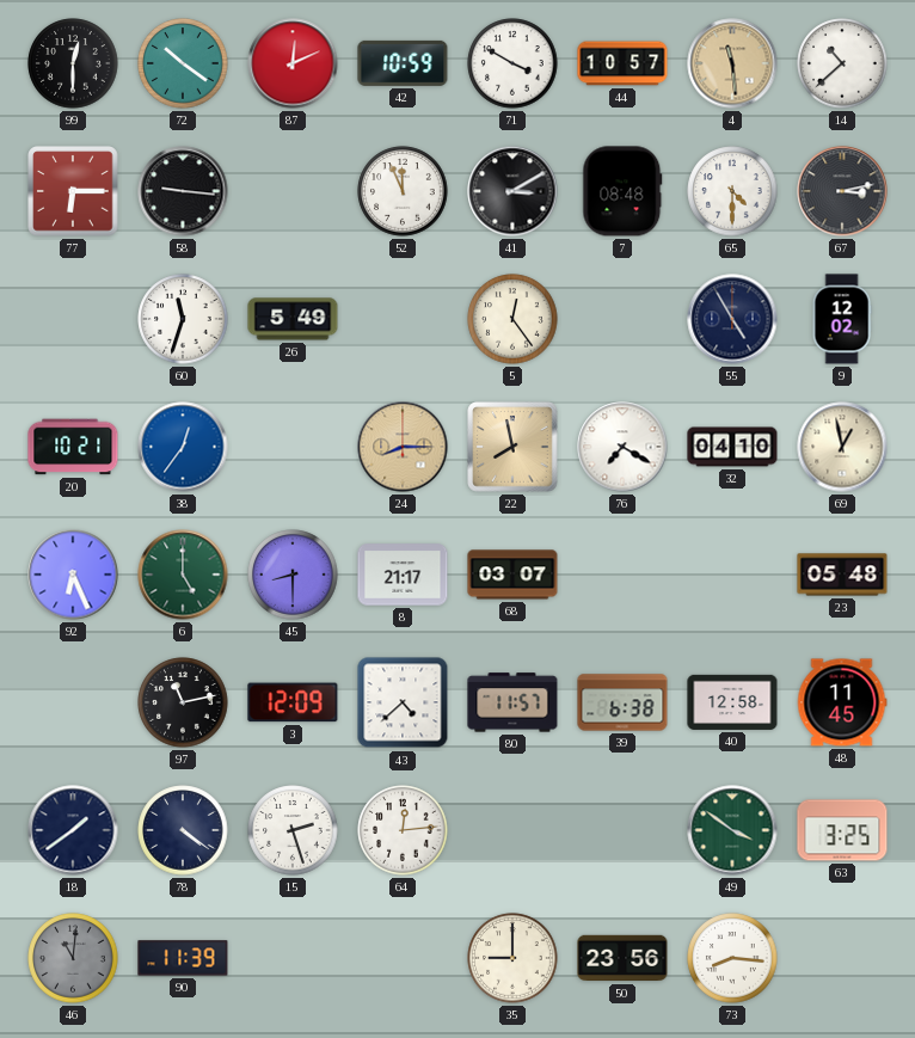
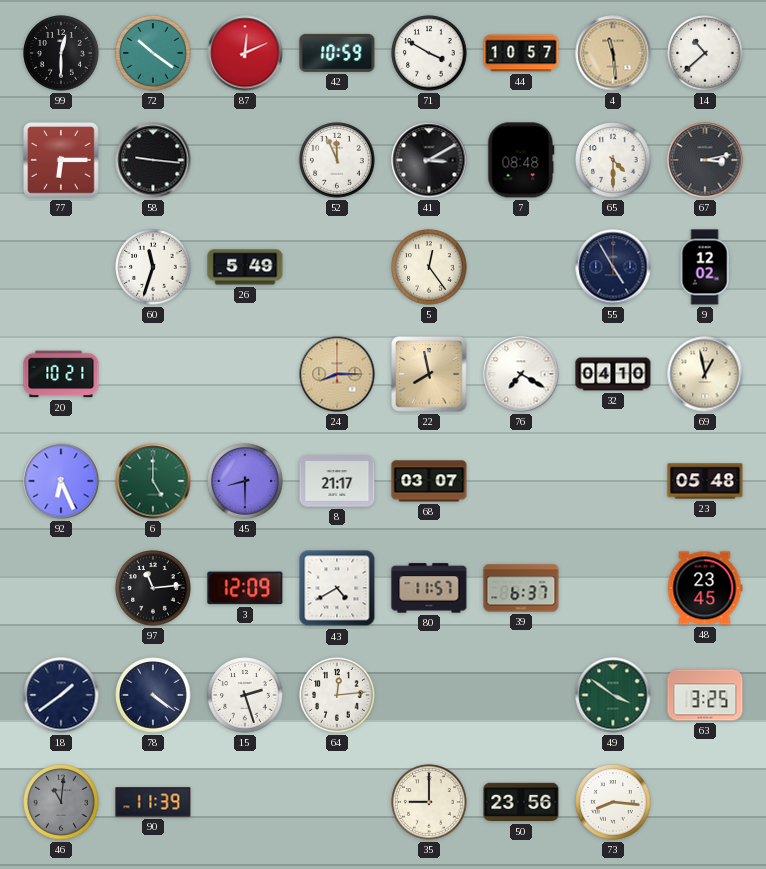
38: 12:36 -> none (183, 447)
97: 11:13 -> 11:14 (153, 588)
43: 4:38 -> 4:40 (337, 588)
39: 6:38 -> 6:37 (521, 588)
40: 12:58 -> none (732, 702)
48: 11:45 -> 23:45 (705, 588)
